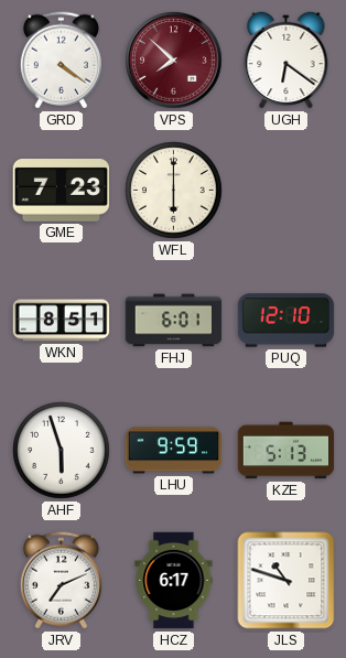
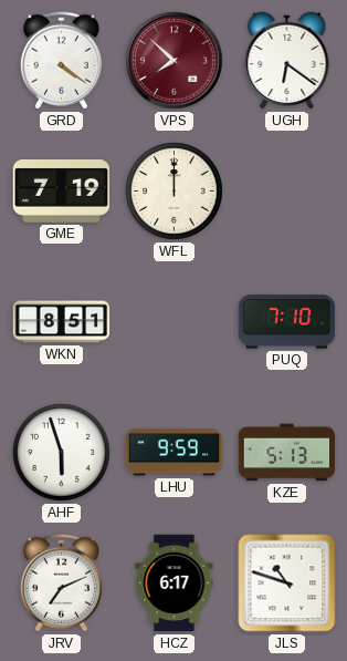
GME: 7:23 -> 7:19 (62, 192)
WFL: 6:00 -> 12:00 (175, 192)
FHJ: 6:01 -> none (174, 321)
PUQ: 12:10 -> 7:10 (287, 322)
